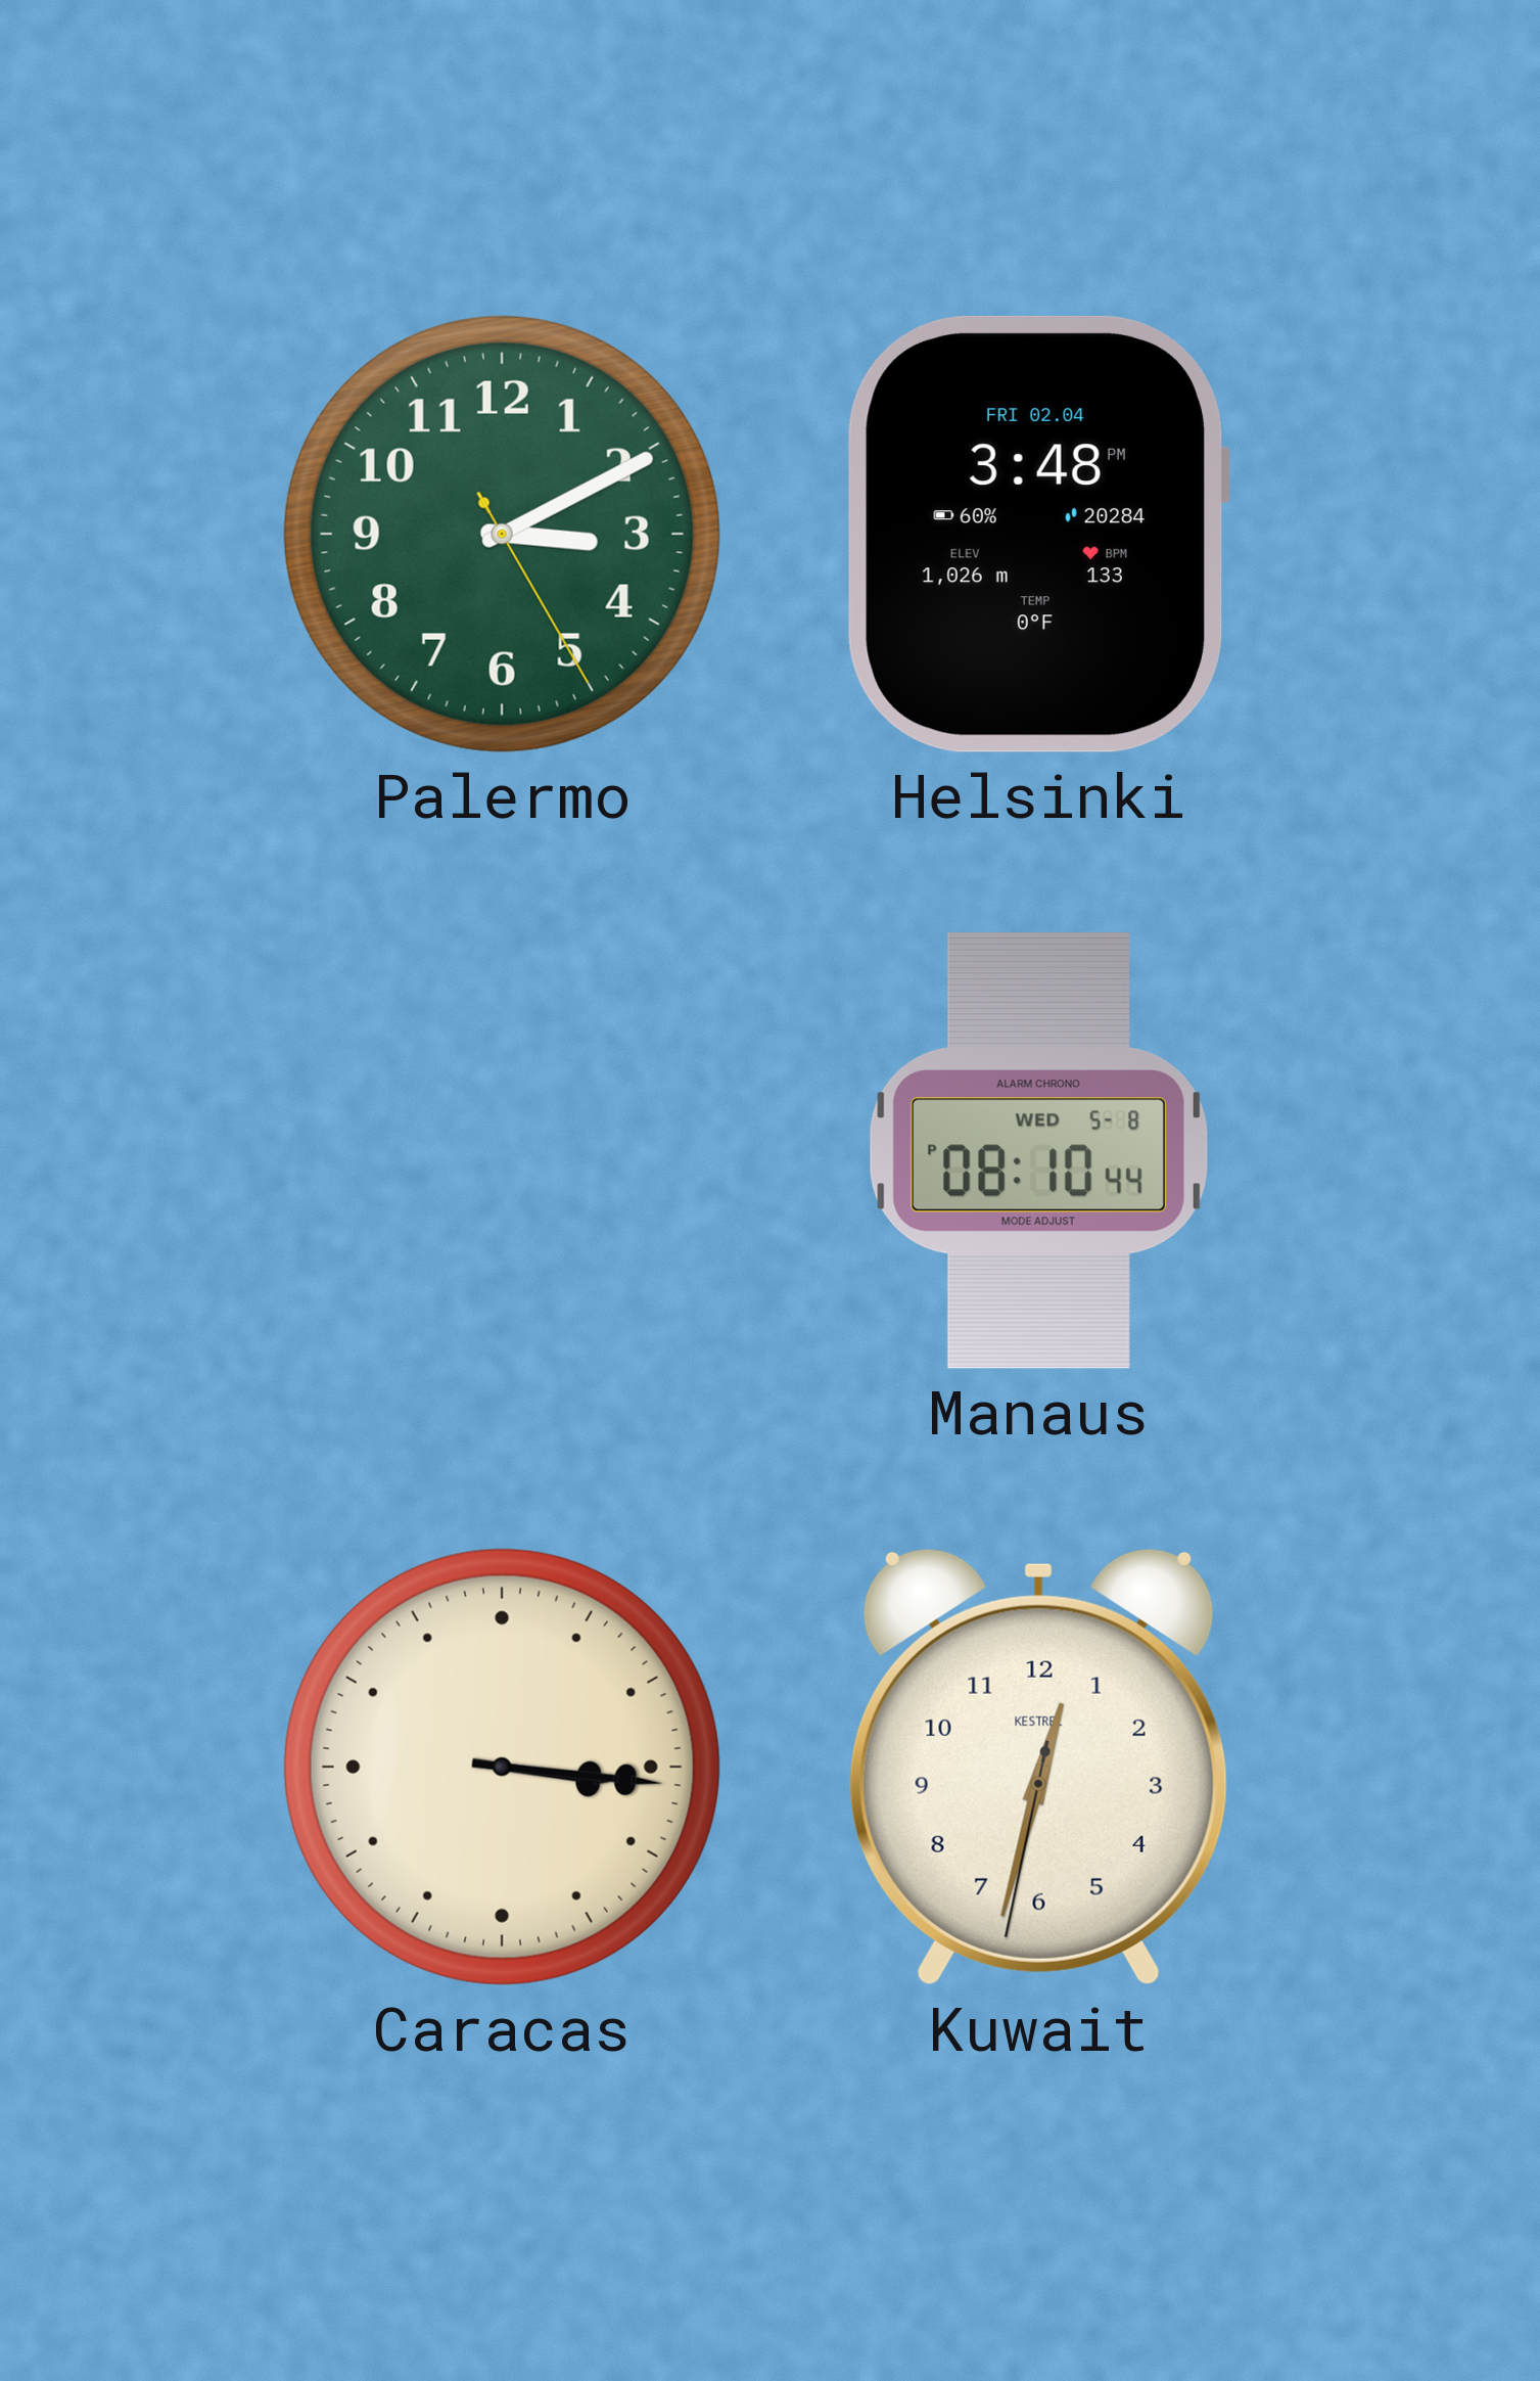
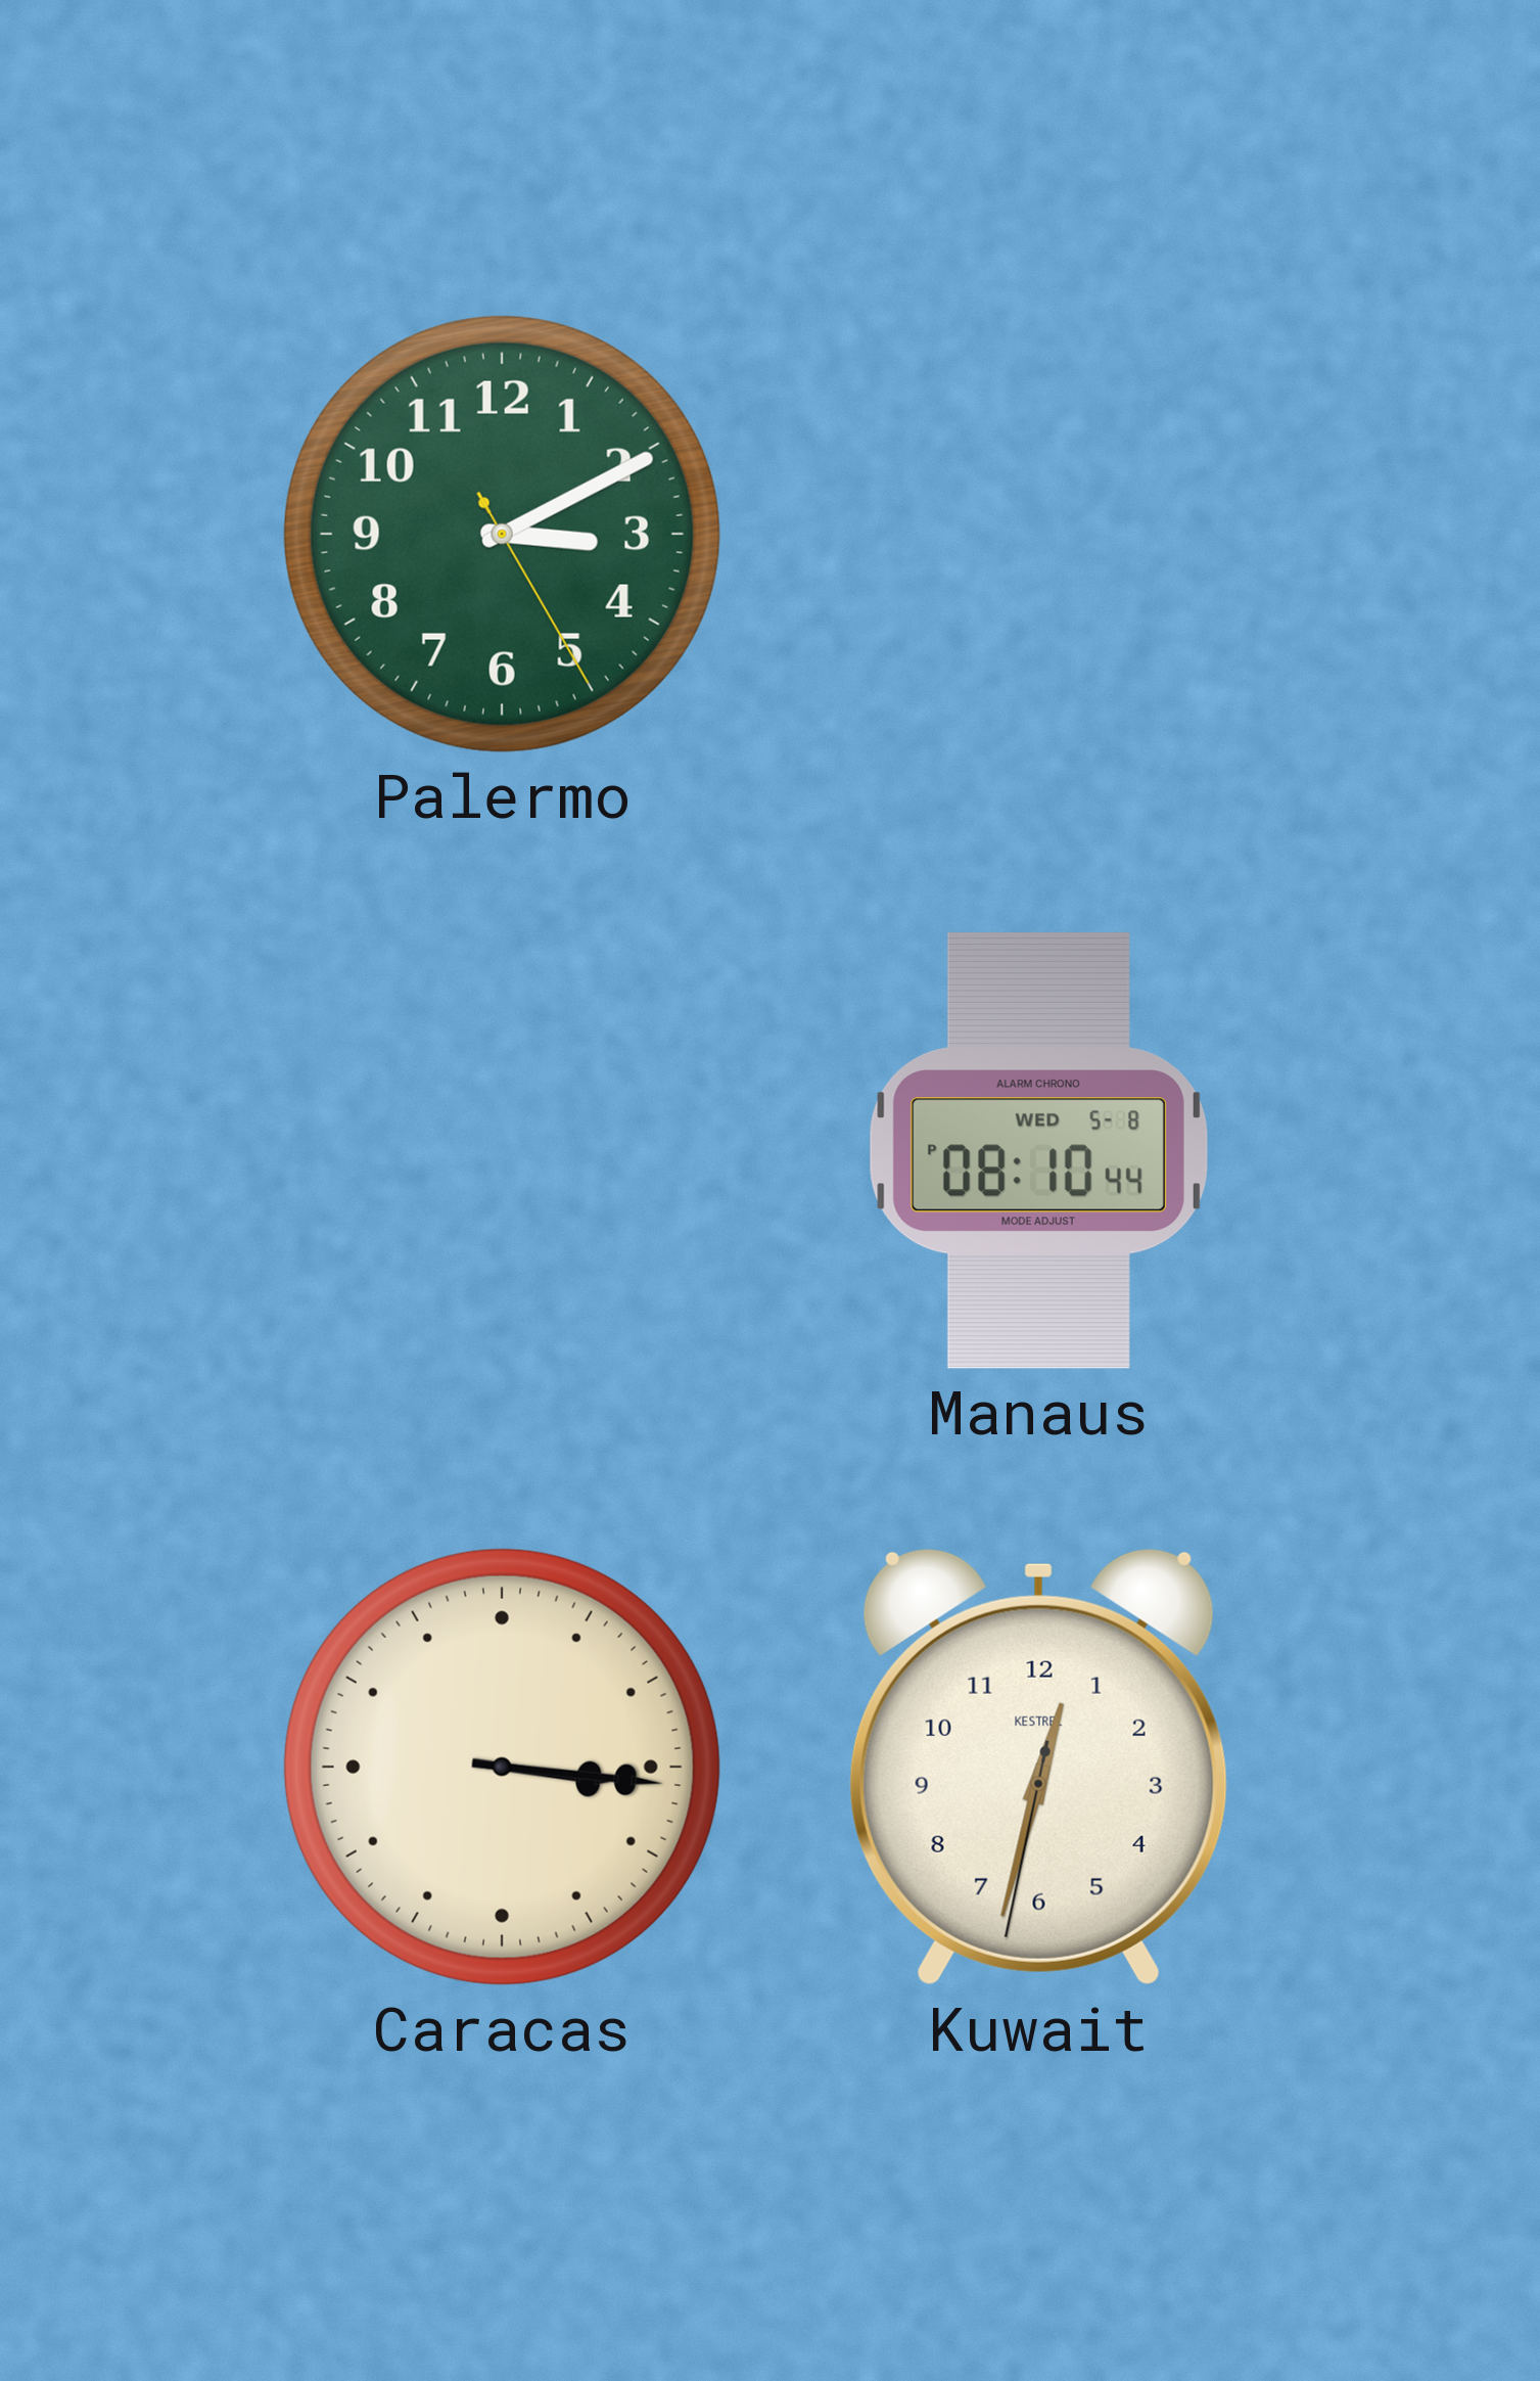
Helsinki: 3:48 -> none (1038, 534)
